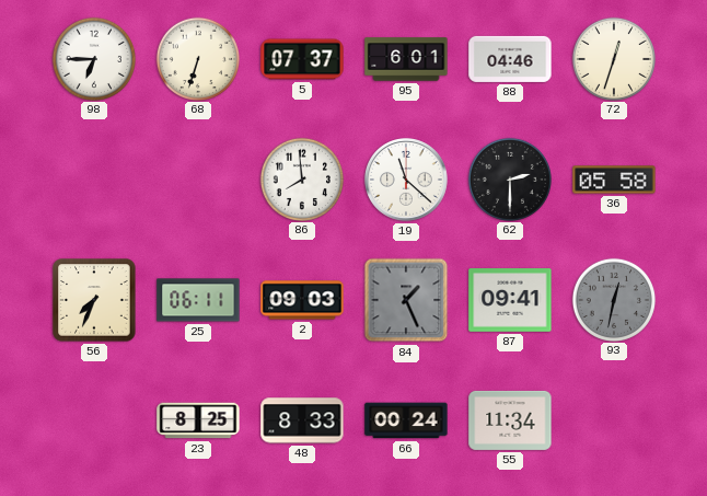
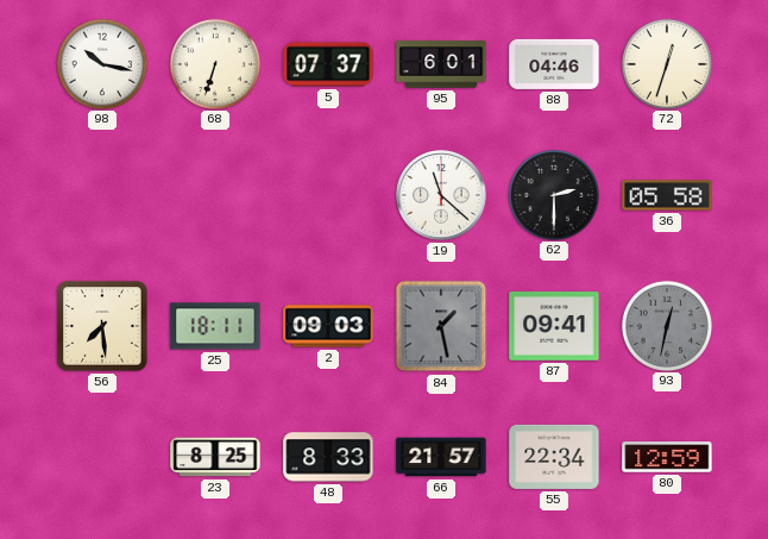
98: 6:45 -> 10:17 (101, 63)
86: 7:59 -> none (301, 178)
56: 7:34 -> 7:29 (102, 326)
25: 06:11 -> 18:11 (215, 326)
84: 1:26 -> 1:28 (441, 326)
66: 00:24 -> 21:57 (441, 457)
55: 11:34 -> 22:34 (554, 457)
80: none -> 12:59 (667, 457)
